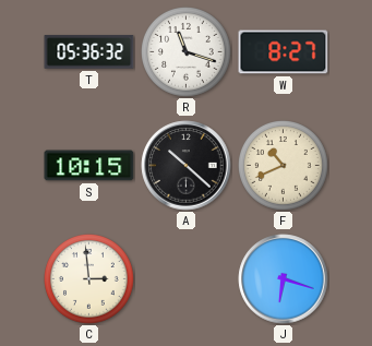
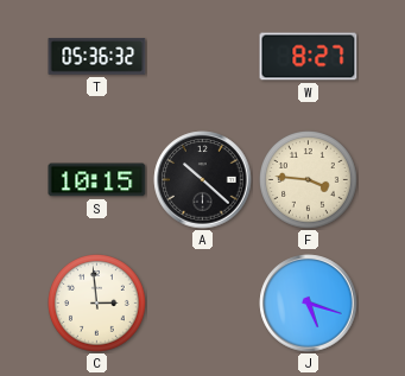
R: 11:18 -> none (187, 52)
F: 10:41 -> 3:46 (309, 180)
J: 6:18 -> 5:18 (309, 304)
